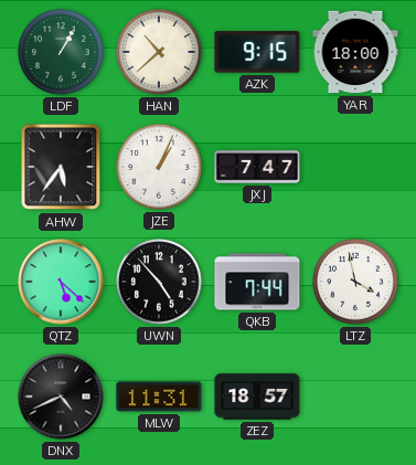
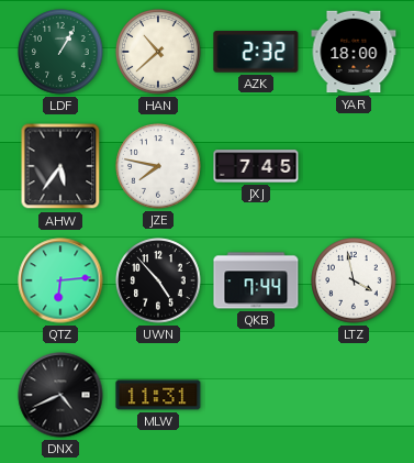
AZK: 9:15 -> 2:32 (256, 52)
JZE: 1:04 -> 7:47 (158, 166)
JXJ: 7:47 -> 7:45 (256, 166)
QTZ: 5:22 -> 6:14 (60, 280)
ZEZ: 18:57 -> none (257, 397)
